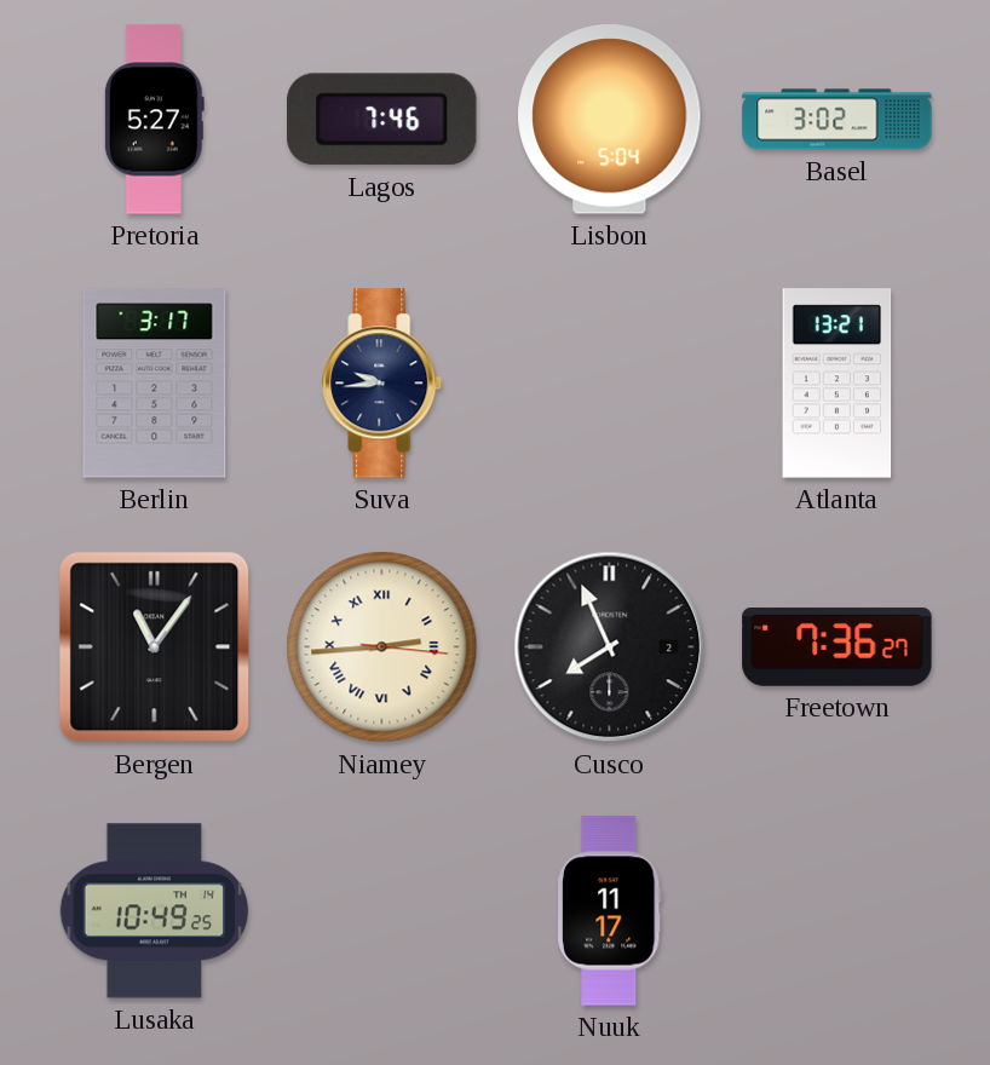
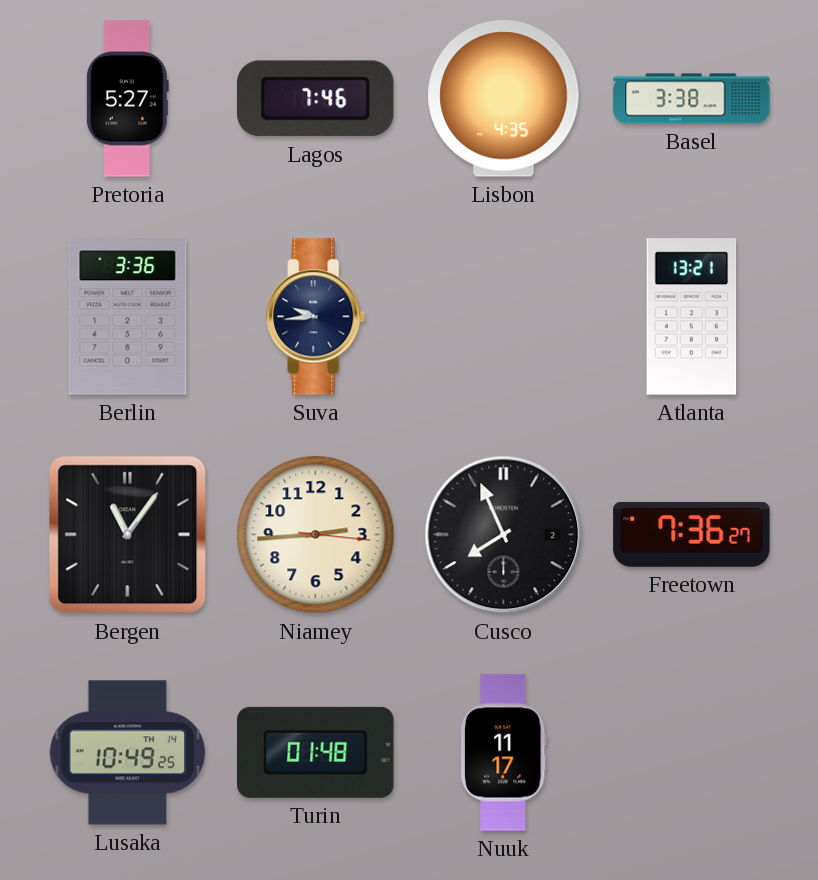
Lisbon: 5:04 -> 4:35 (504, 99)
Basel: 3:02 -> 3:38 (692, 99)
Berlin: 3:17 -> 3:36 (128, 317)
Niamey numerals: Roman -> Arabic (316, 535)
Turin: none -> 01:48 (316, 752)
